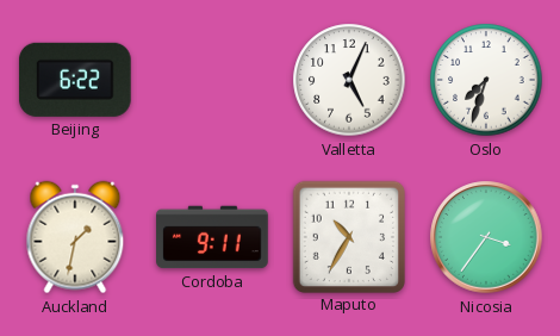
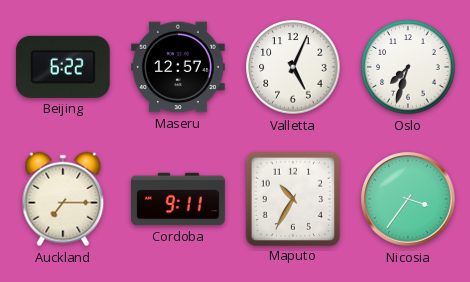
Maseru: none -> 12:57 (178, 67)
Auckland: 1:32 -> 7:15 (63, 199)
